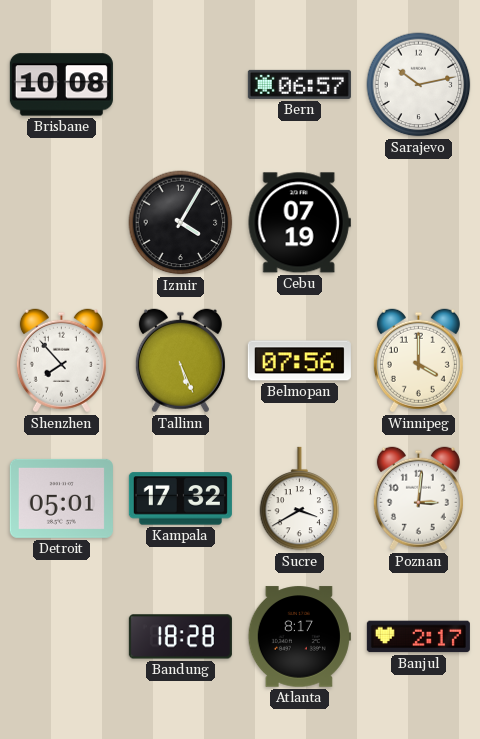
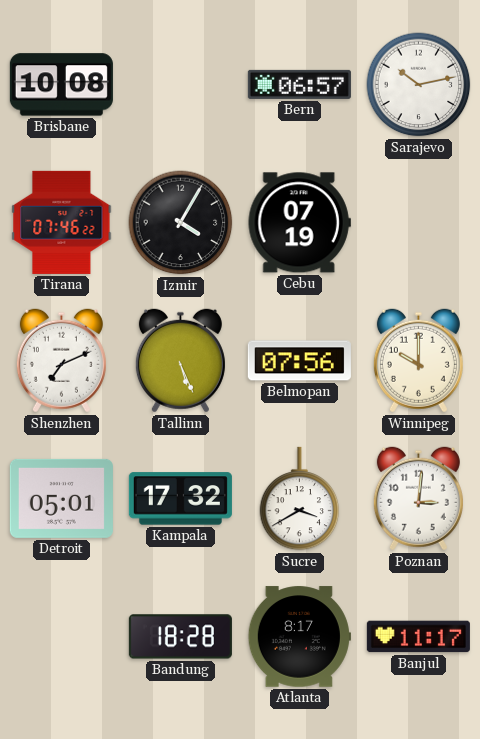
Tirana: none -> 07:46 (62, 222)
Shenzhen: 7:53 -> 7:11 (61, 361)
Winnipeg: 4:00 -> 10:00 (418, 361)
Banjul: 2:17 -> 11:17 (418, 637)
